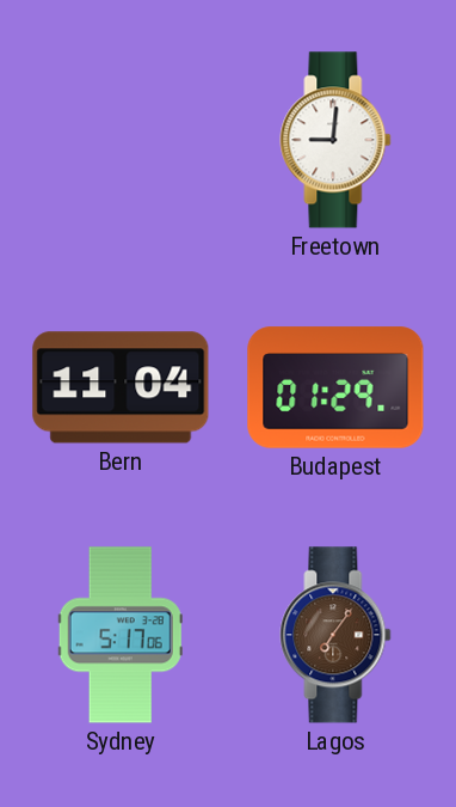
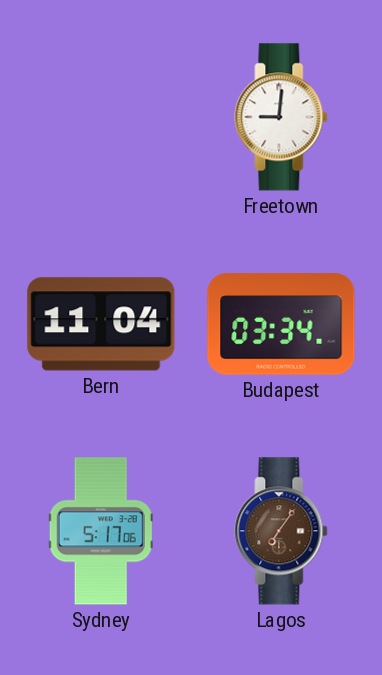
Budapest: 01:29 -> 03:34 (281, 324)
